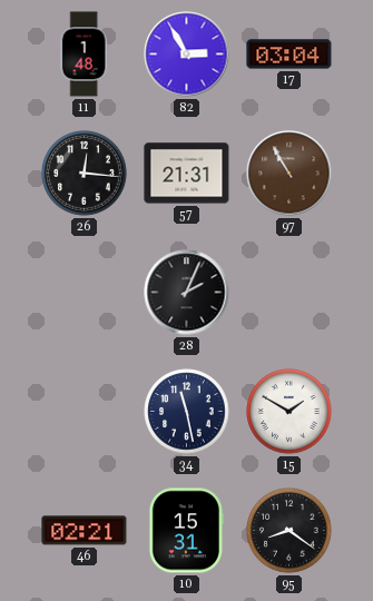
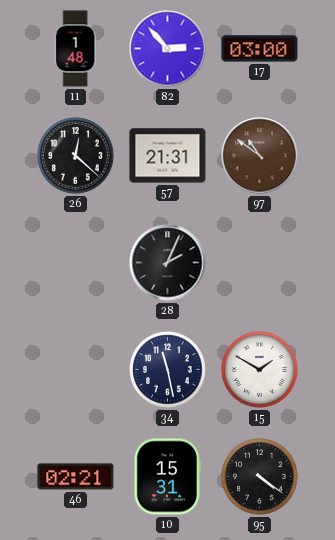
82: 2:55 -> 2:53 (168, 49)
17: 03:04 -> 03:00 (260, 49)
26: 12:16 -> 12:22 (76, 156)
97: 10:55 -> 10:51 (260, 156)
95: 8:21 -> 4:21 (260, 477)
